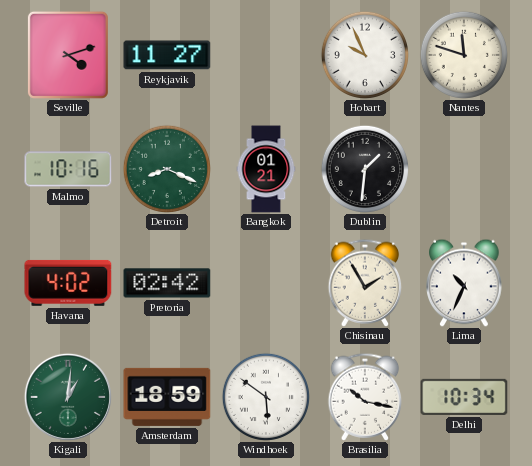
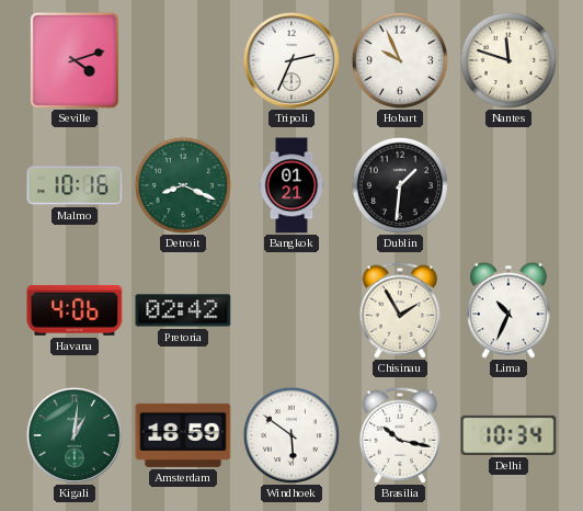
Reykjavik: 11:27 -> none (167, 55)
Tripoli: none -> 2:34 (291, 60)
Havana: 4:02 -> 4:06 (75, 310)
